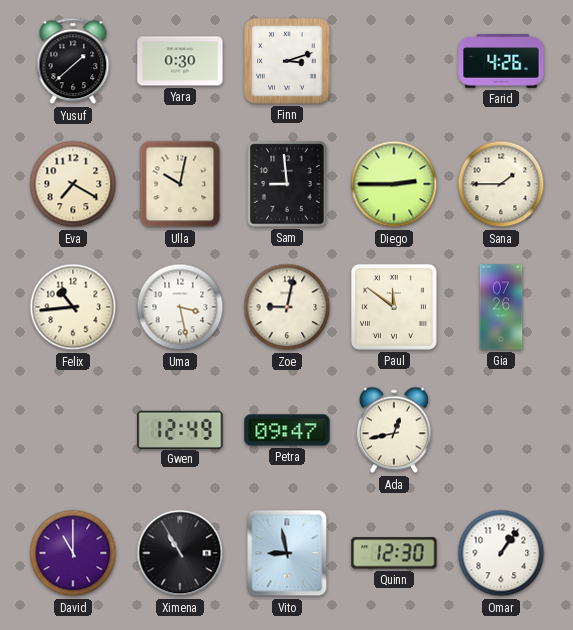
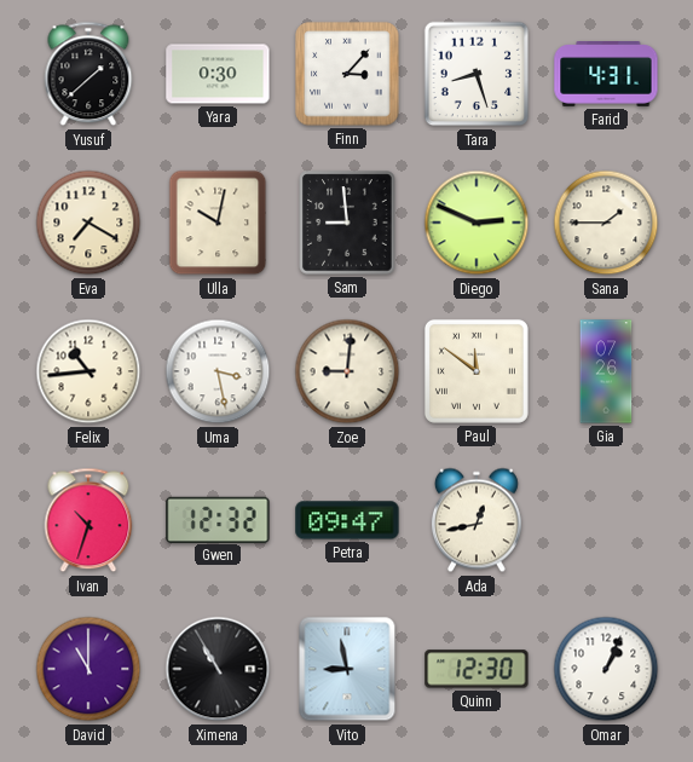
Finn: 3:12 -> 3:07 (347, 74)
Tara: none -> 8:27 (477, 74)
Farid: 4:26 -> 4:31 (606, 75)
Diego: 2:45 -> 2:49 (477, 223)
Zoe: 9:02 -> 9:01 (347, 371)
Ivan: none -> 10:33 (88, 520)
Gwen: 12:49 -> 12:32 (218, 519)
Omar: 1:06 -> 1:04 (606, 669)
